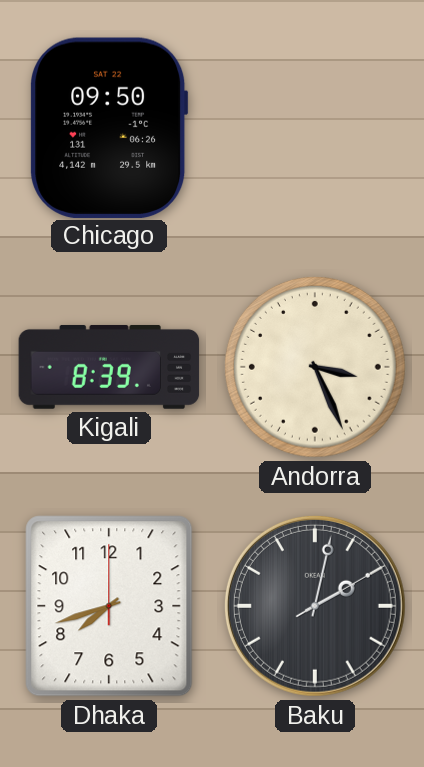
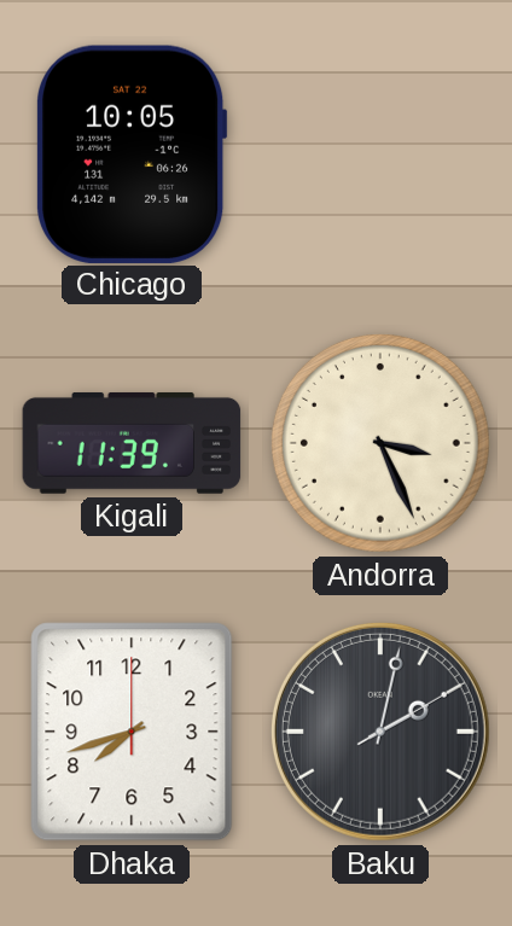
Chicago: 09:50 -> 10:05 (132, 153)
Kigali: 8:39 -> 11:39 (132, 443)
